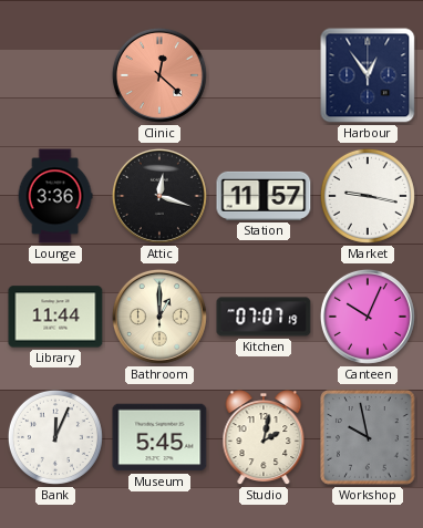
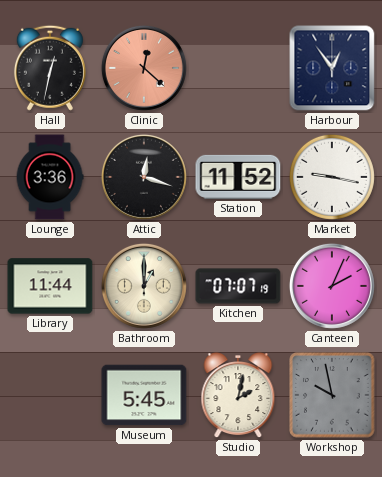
Hall: none -> 12:32 (50, 68)
Station: 11:57 -> 11:52 (238, 177)
Canteen: 10:04 -> 2:04 (332, 286)
Bank: 12:04 -> none (55, 437)
